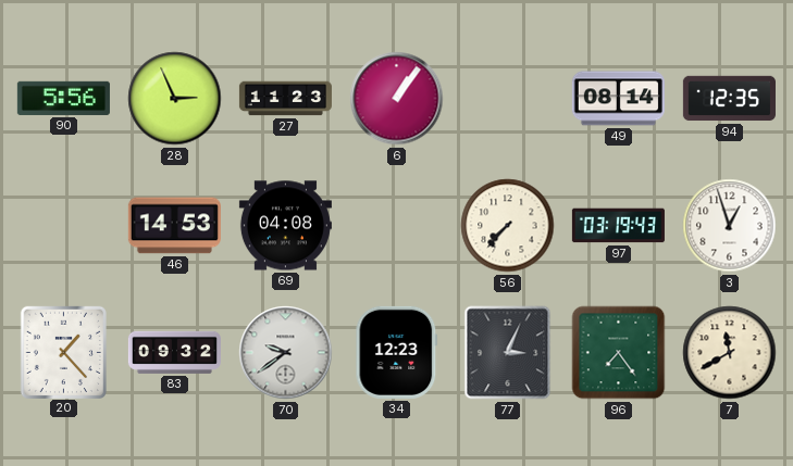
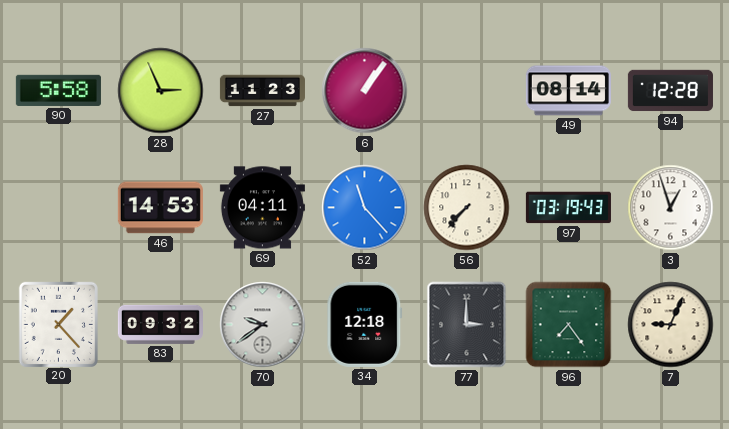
90: 5:56 -> 5:58 (58, 90)
94: 12:35 -> 12:28 (670, 91)
69: 04:08 -> 04:11 (262, 208)
52: none -> 11:23 (365, 208)
34: 12:23 -> 12:18 (365, 324)
77: 3:04 -> 3:00 (467, 325)
7: 11:40 -> 9:04 (671, 325)
